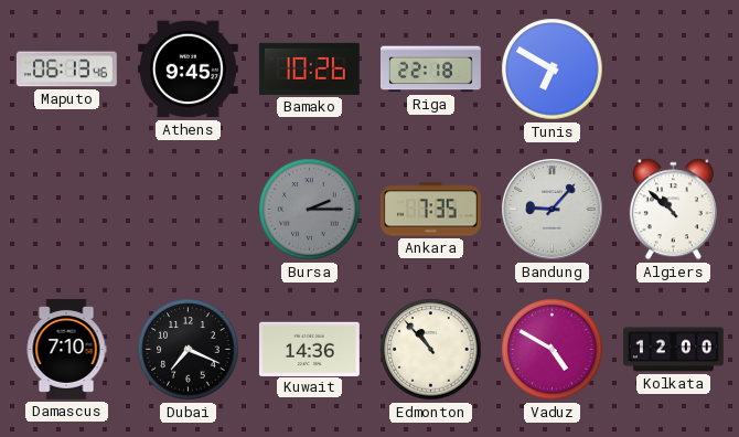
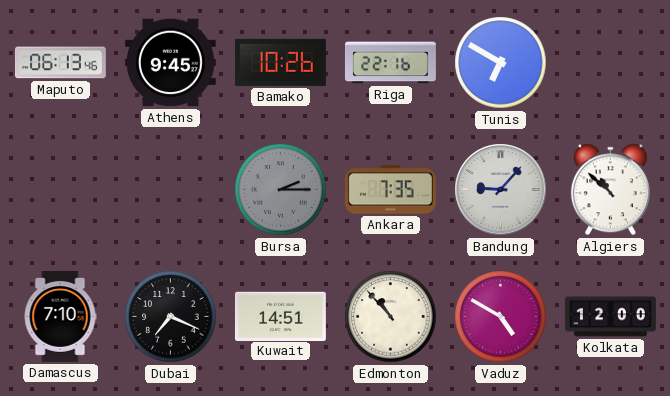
Riga: 22:18 -> 22:16 (390, 63)
Kuwait: 14:36 -> 14:51 (280, 316)
